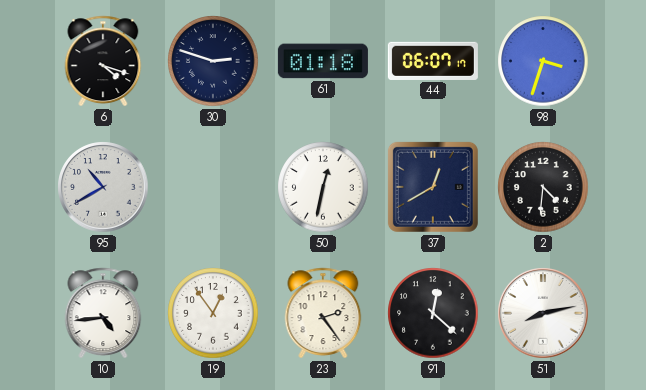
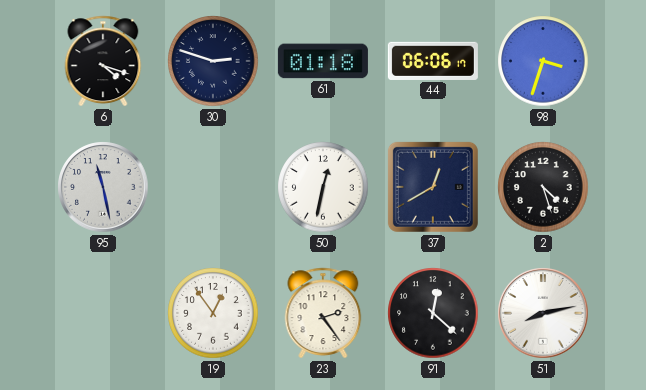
44: 06:07 -> 06:06 (433, 61)
95: 10:40 -> 11:28 (103, 187)
2: 4:31 -> 4:27 (543, 187)
10: 4:44 -> none (103, 313)
